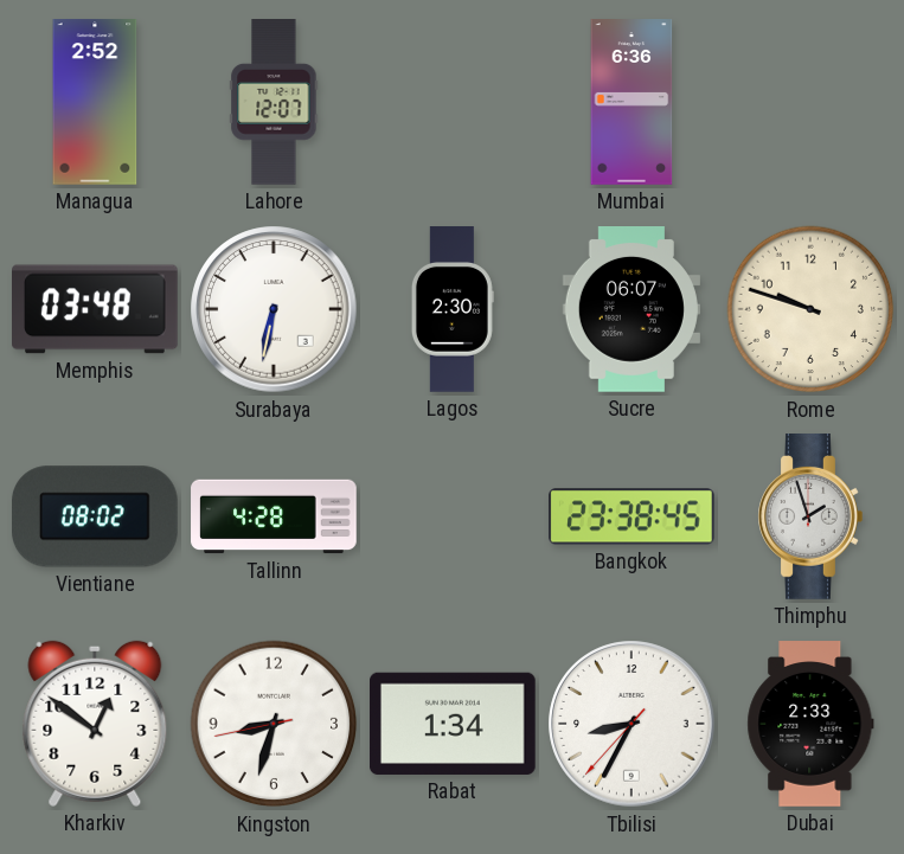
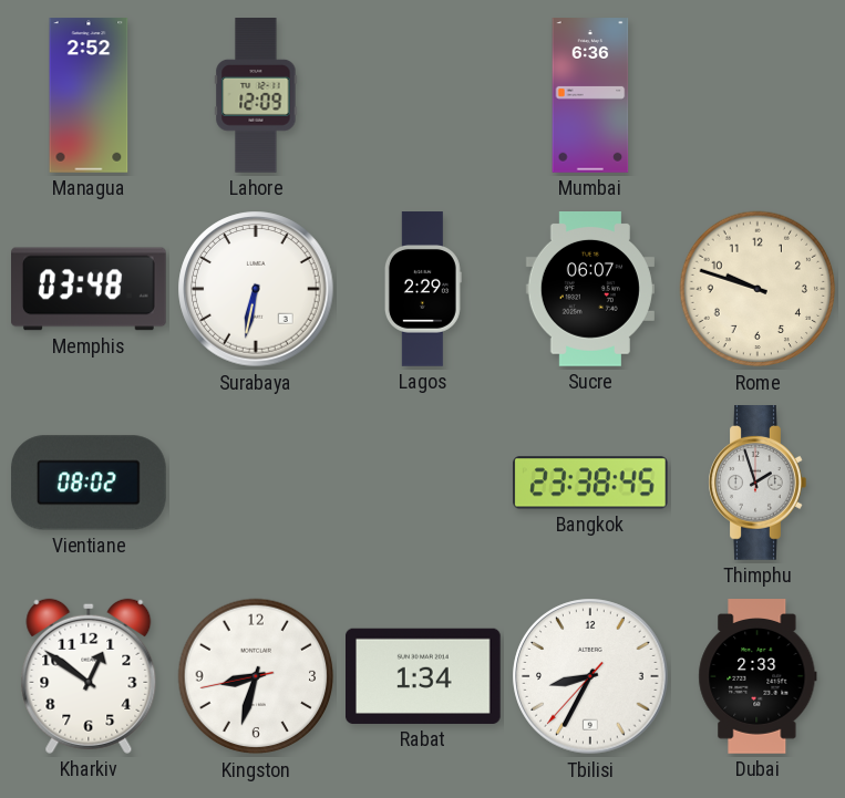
Lahore: 12:07 -> 12:09 (256, 95)
Lagos: 2:30 -> 2:29 (423, 289)
Tallinn: 4:28 -> none (274, 516)
